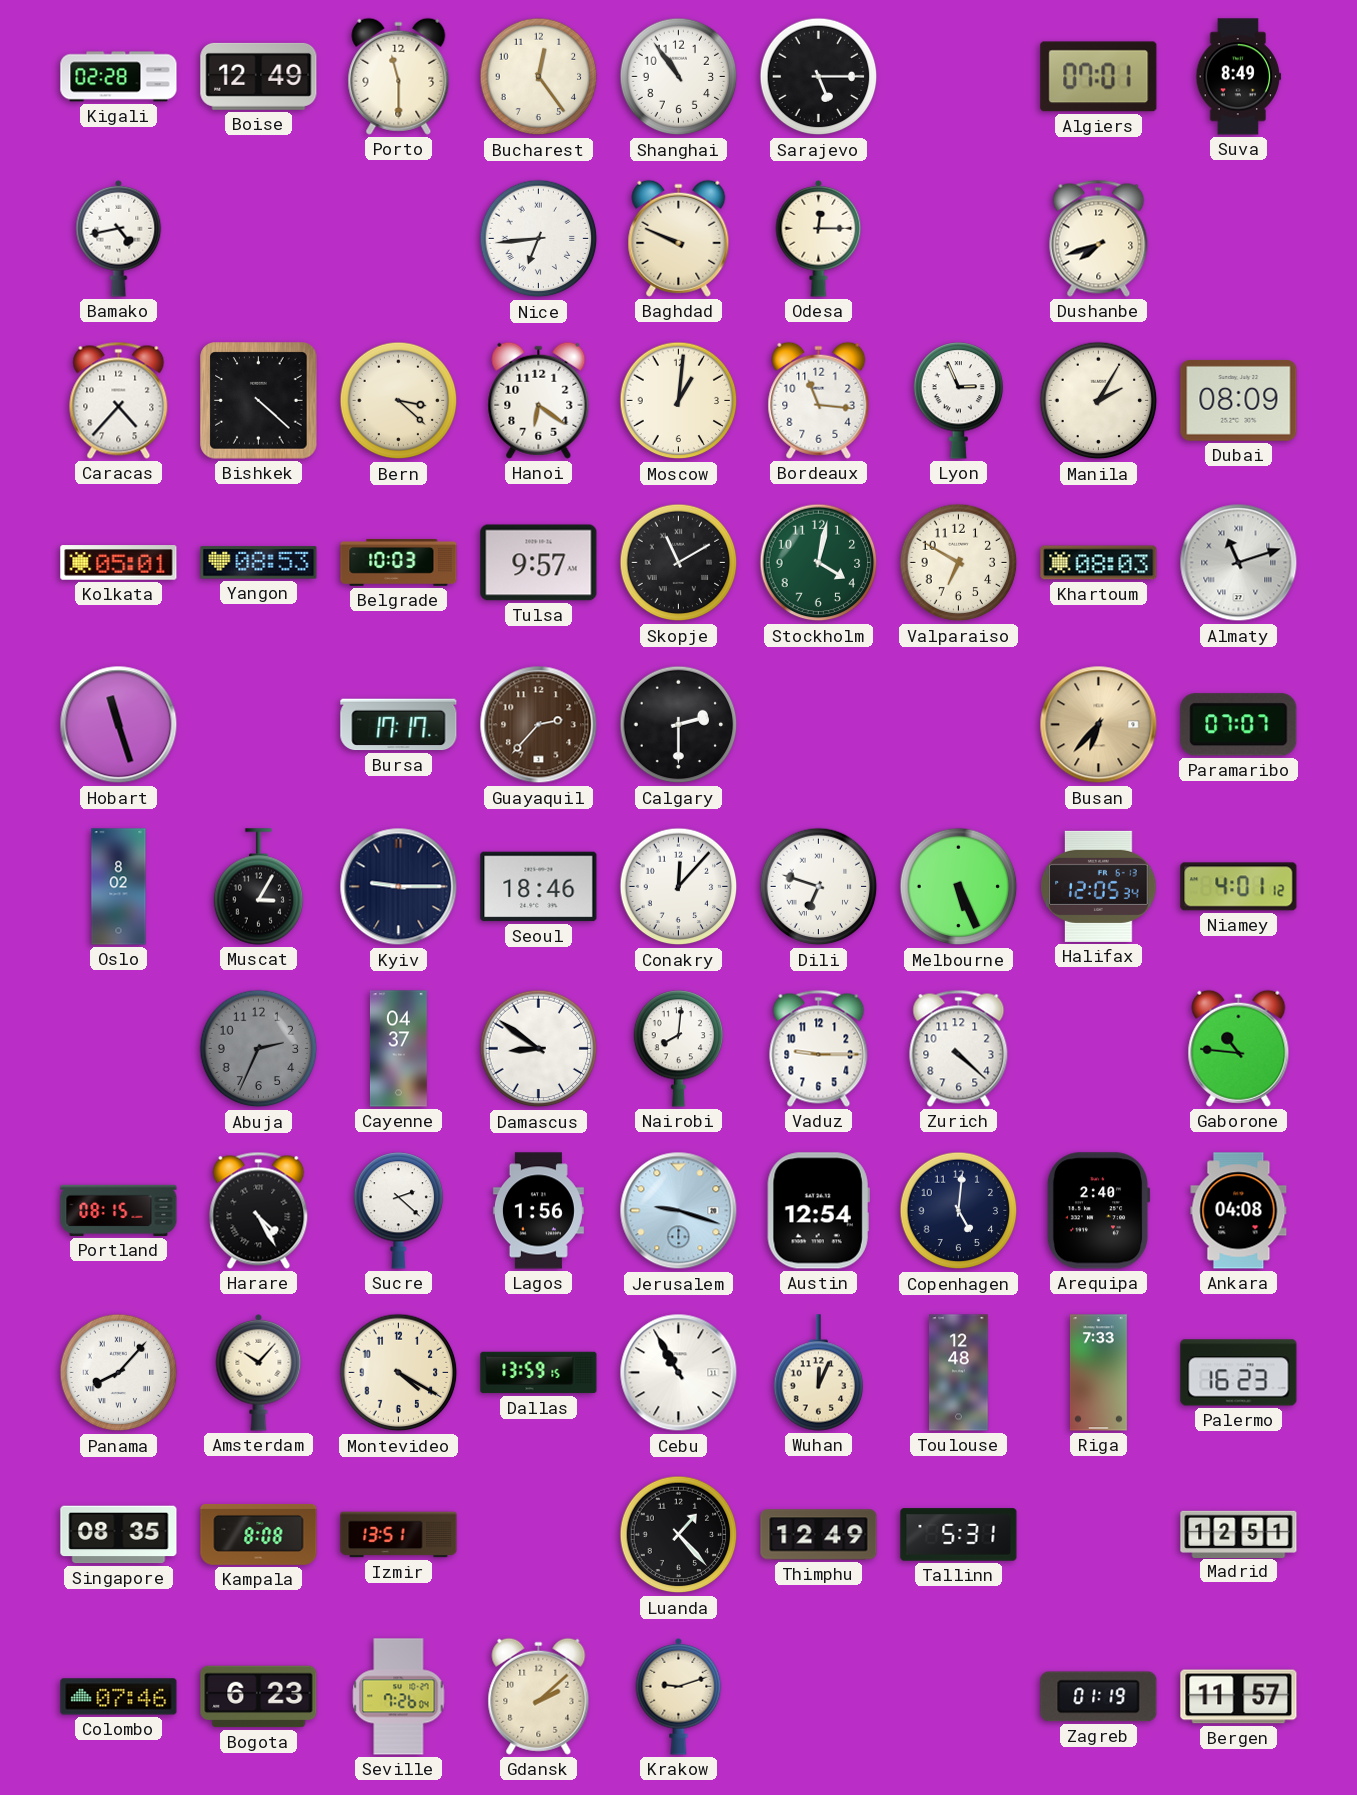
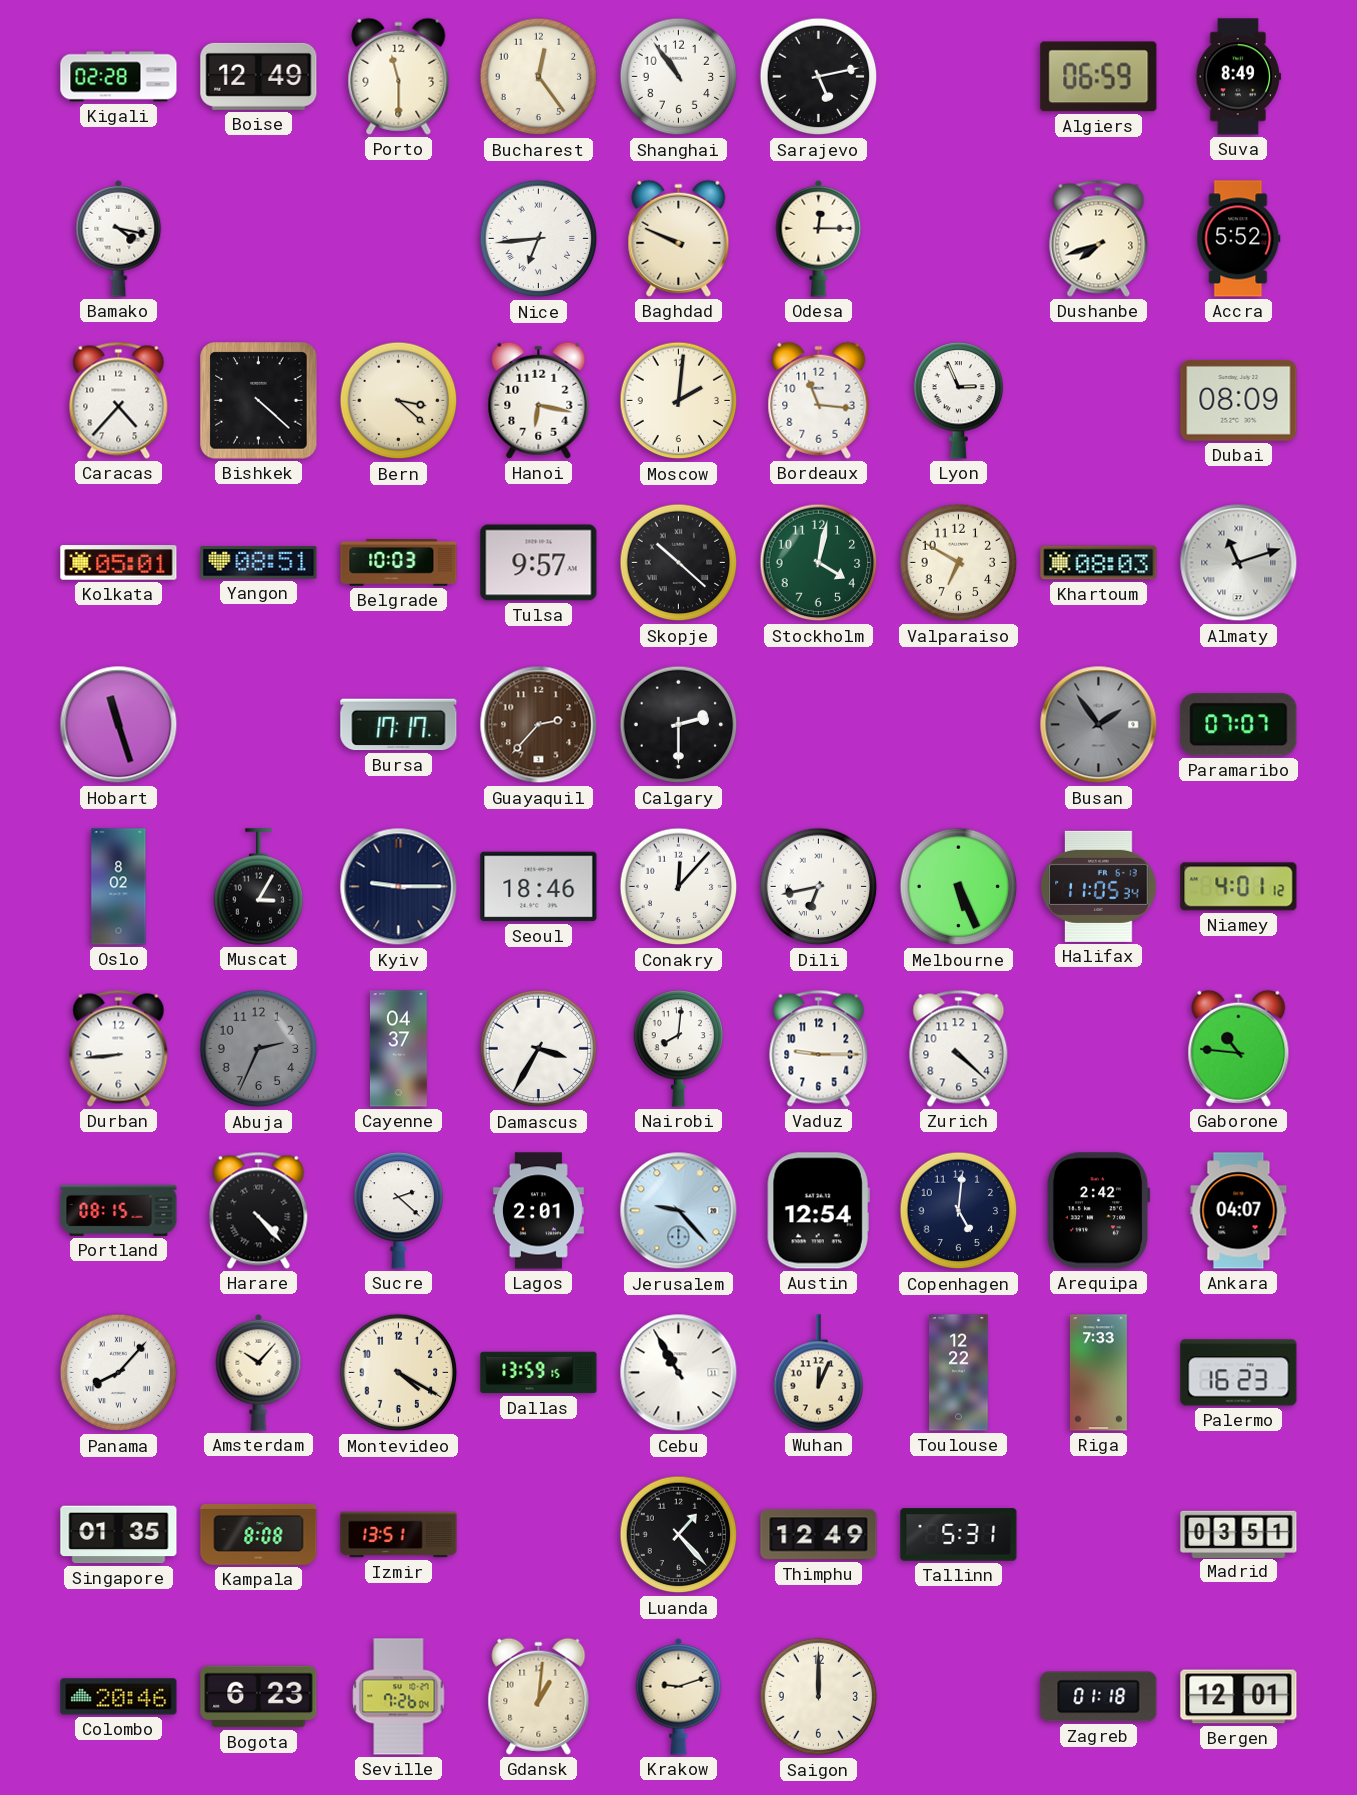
Sarajevo: 5:15 -> 5:13 (819, 77)
Algiers: 07:01 -> 06:59 (1099, 77)
Bamako: 4:43 -> 4:17 (119, 238)
Accra: none -> 5:52 (1239, 239)
Hanoi: 6:21 -> 6:17 (539, 400)
Moscow: 1:01 -> 2:01 (679, 401)
Manila: 2:05 -> none (1099, 401)
Yangon: 08:53 -> 08:51 (259, 563)
Skopje: 11:10 -> 10:22 (679, 563)
Busan: 6:37 -> 1:54 (1099, 725)
Busan dial: champagne -> grey (1099, 725)
Dili: 6:48 -> 6:43 (819, 887)
Halifax: 12:05 -> 11:05 (1099, 886)
Durban: none -> 8:44 (119, 1048)
Damascus: 8:51 -> 3:35 (539, 1049)
Harare: 4:25 -> 4:23 (259, 1210)
Lagos: 1:56 -> 2:01 (538, 1211)
Jerusalem: 9:18 -> 9:23 (679, 1211)
Arequipa: 2:40 -> 2:42 (1098, 1211)
Ankara: 04:08 -> 04:07 (1239, 1211)
Toulouse: 12:48 -> 12:22 (959, 1373)
Singapore: 08:35 -> 01:35 (119, 1535)
Madrid: 12:51 -> 03:51 (1239, 1534)
Colombo: 07:46 -> 20:46 (119, 1697)
Gdansk: 2:08 -> 1:01 (539, 1696)
Saigon: none -> 12:00 (819, 1697)
Zagreb: 01:19 -> 01:18 (1099, 1697)
Bergen: 11:57 -> 12:01 (1239, 1697)
